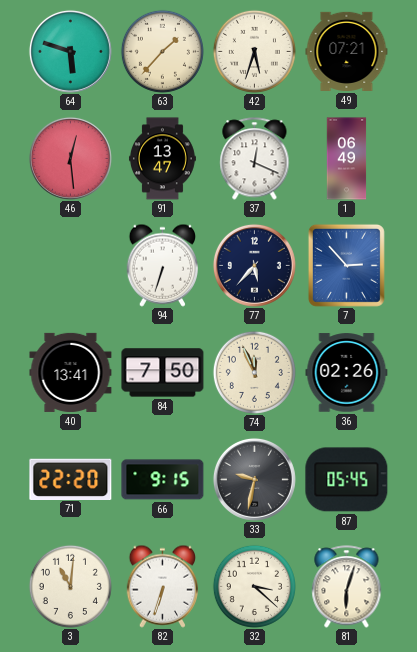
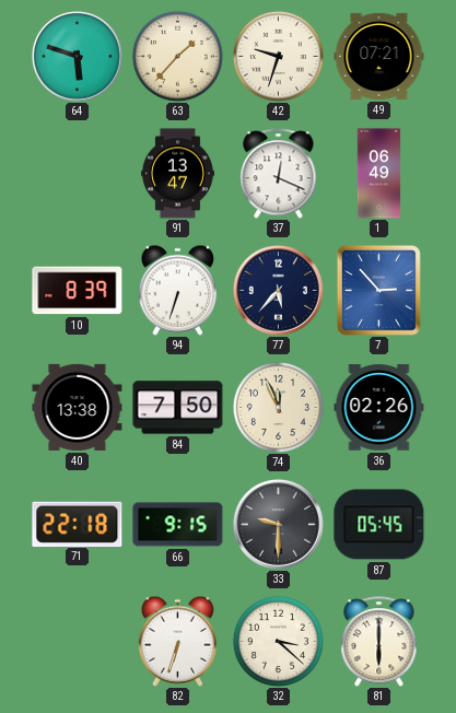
42: 5:33 -> 9:33 (278, 56)
46: 12:29 -> none (70, 158)
10: none -> 8:39 (78, 291)
40: 13:41 -> 13:38 (78, 407)
71: 22:20 -> 22:18 (78, 524)
33: 9:32 -> 9:30 (278, 524)
3: 11:01 -> none (70, 586)
81: 6:03 -> 6:00 (379, 642)
